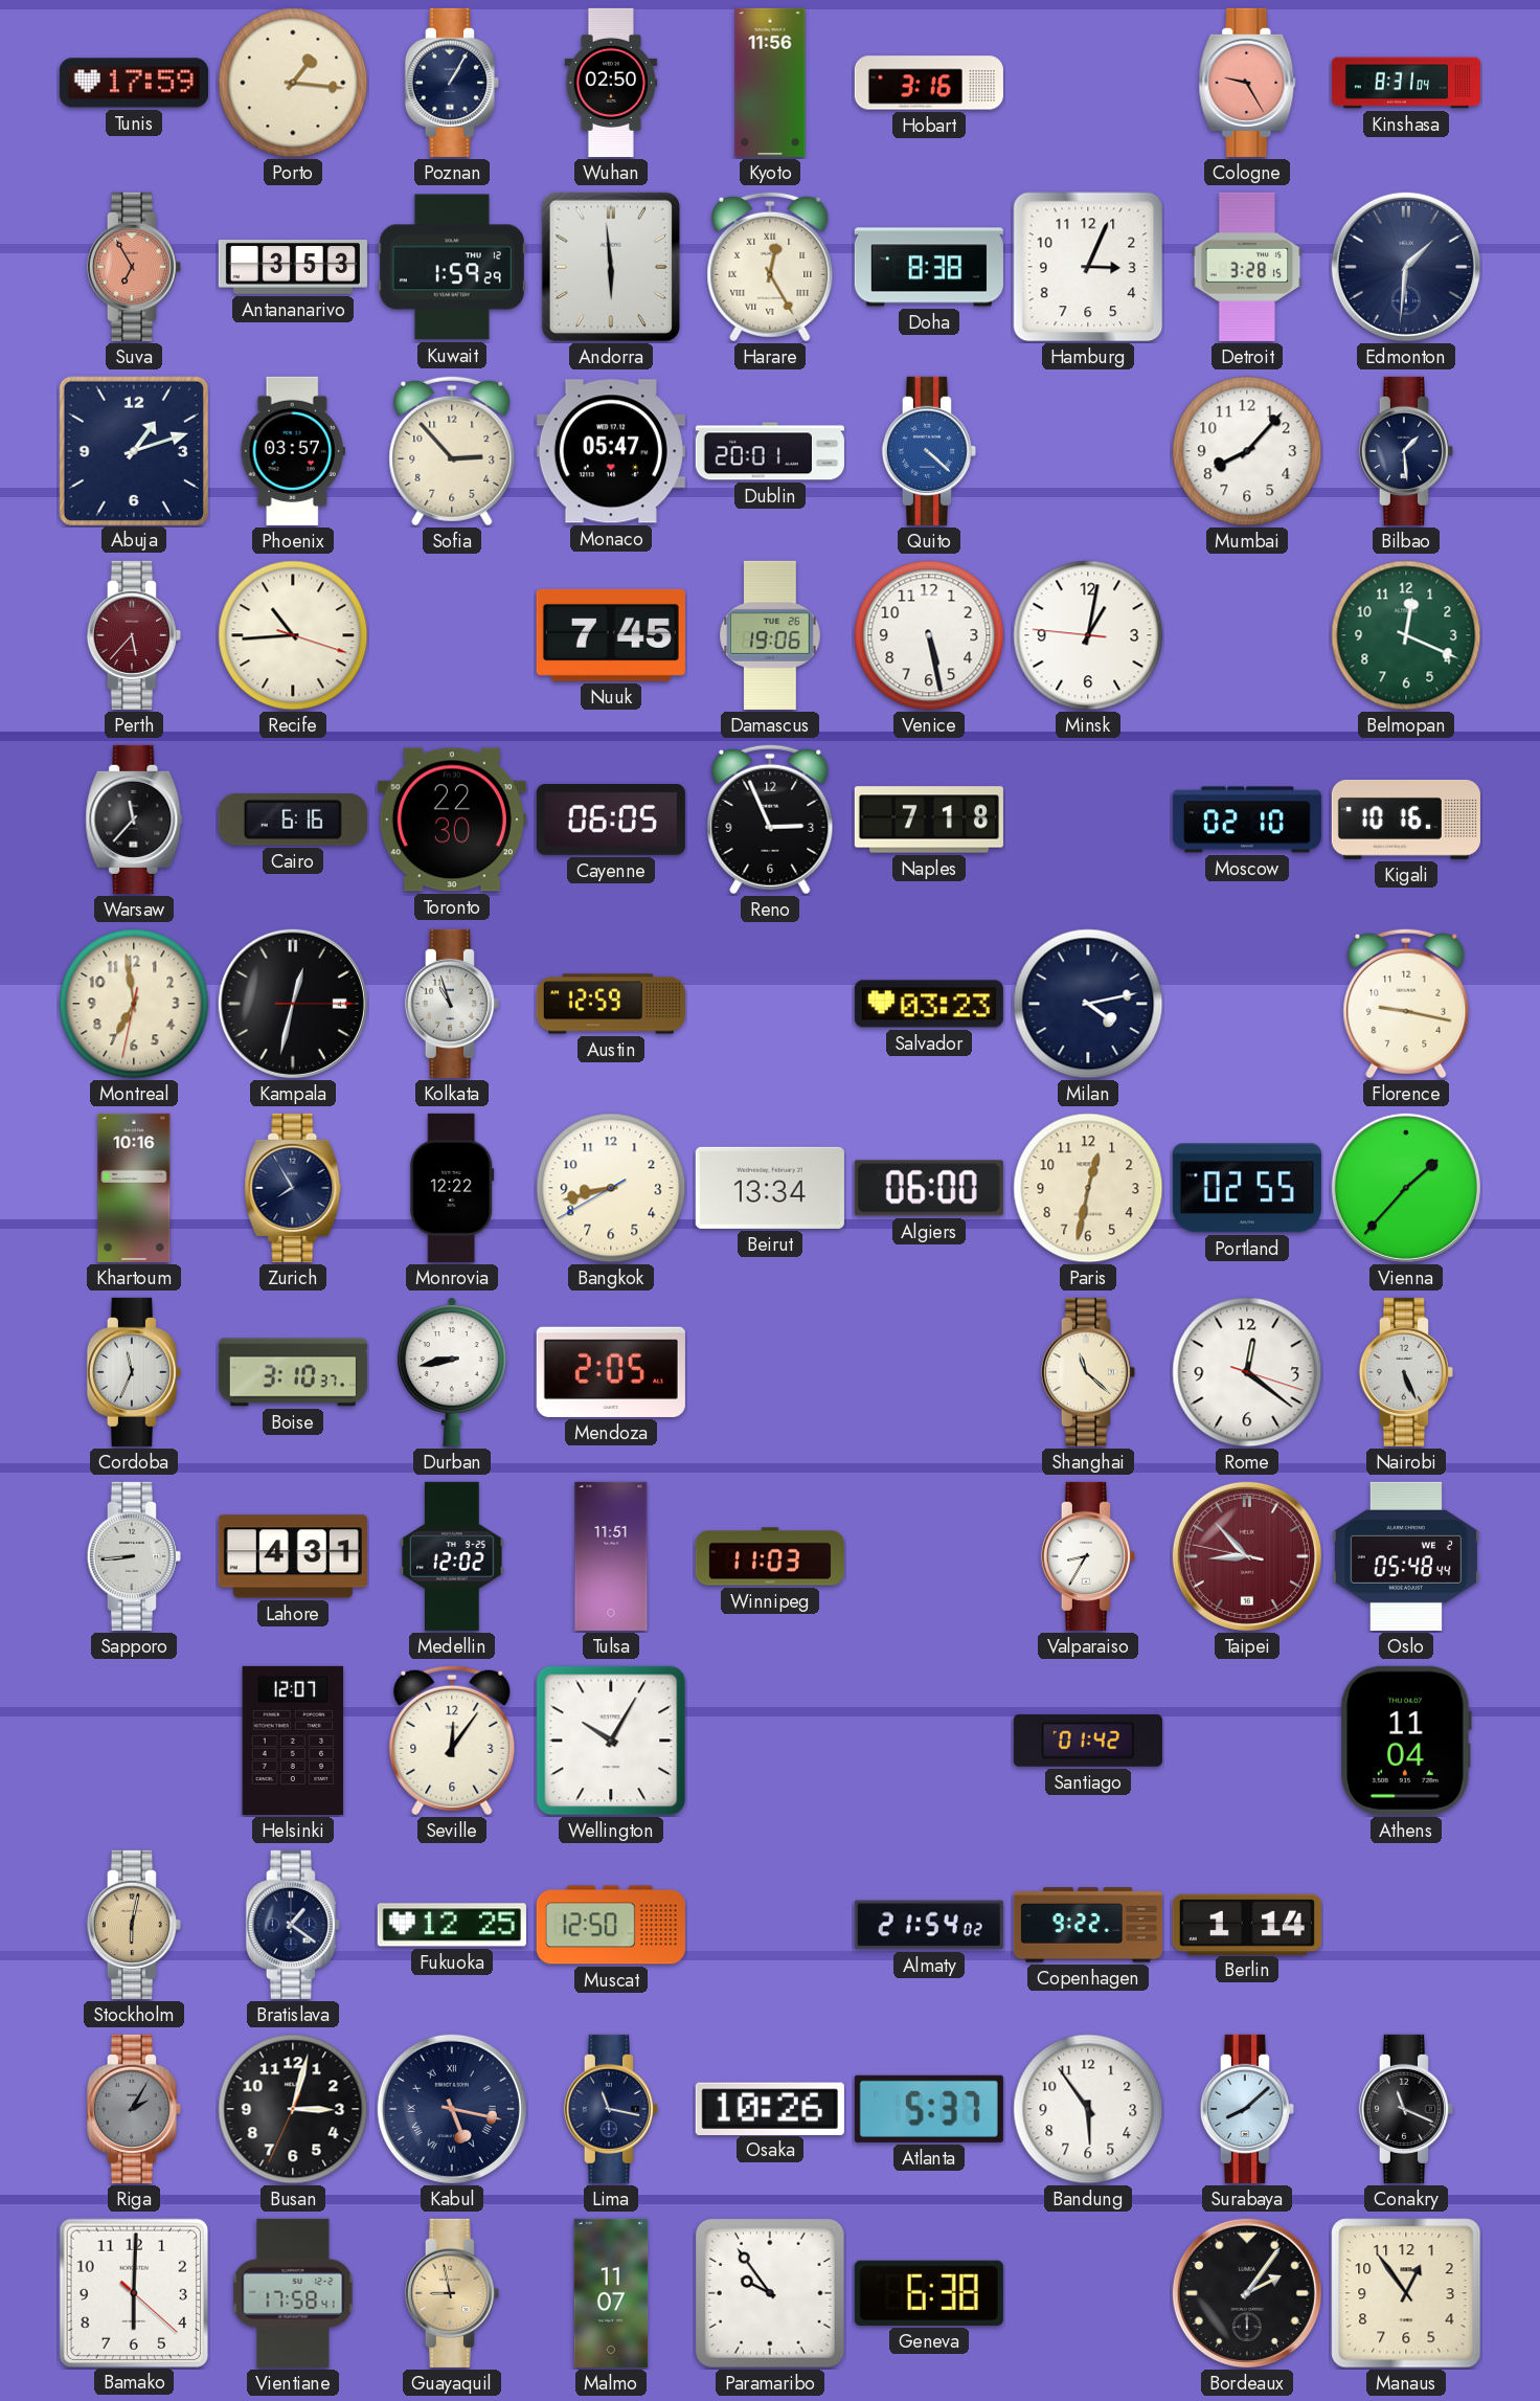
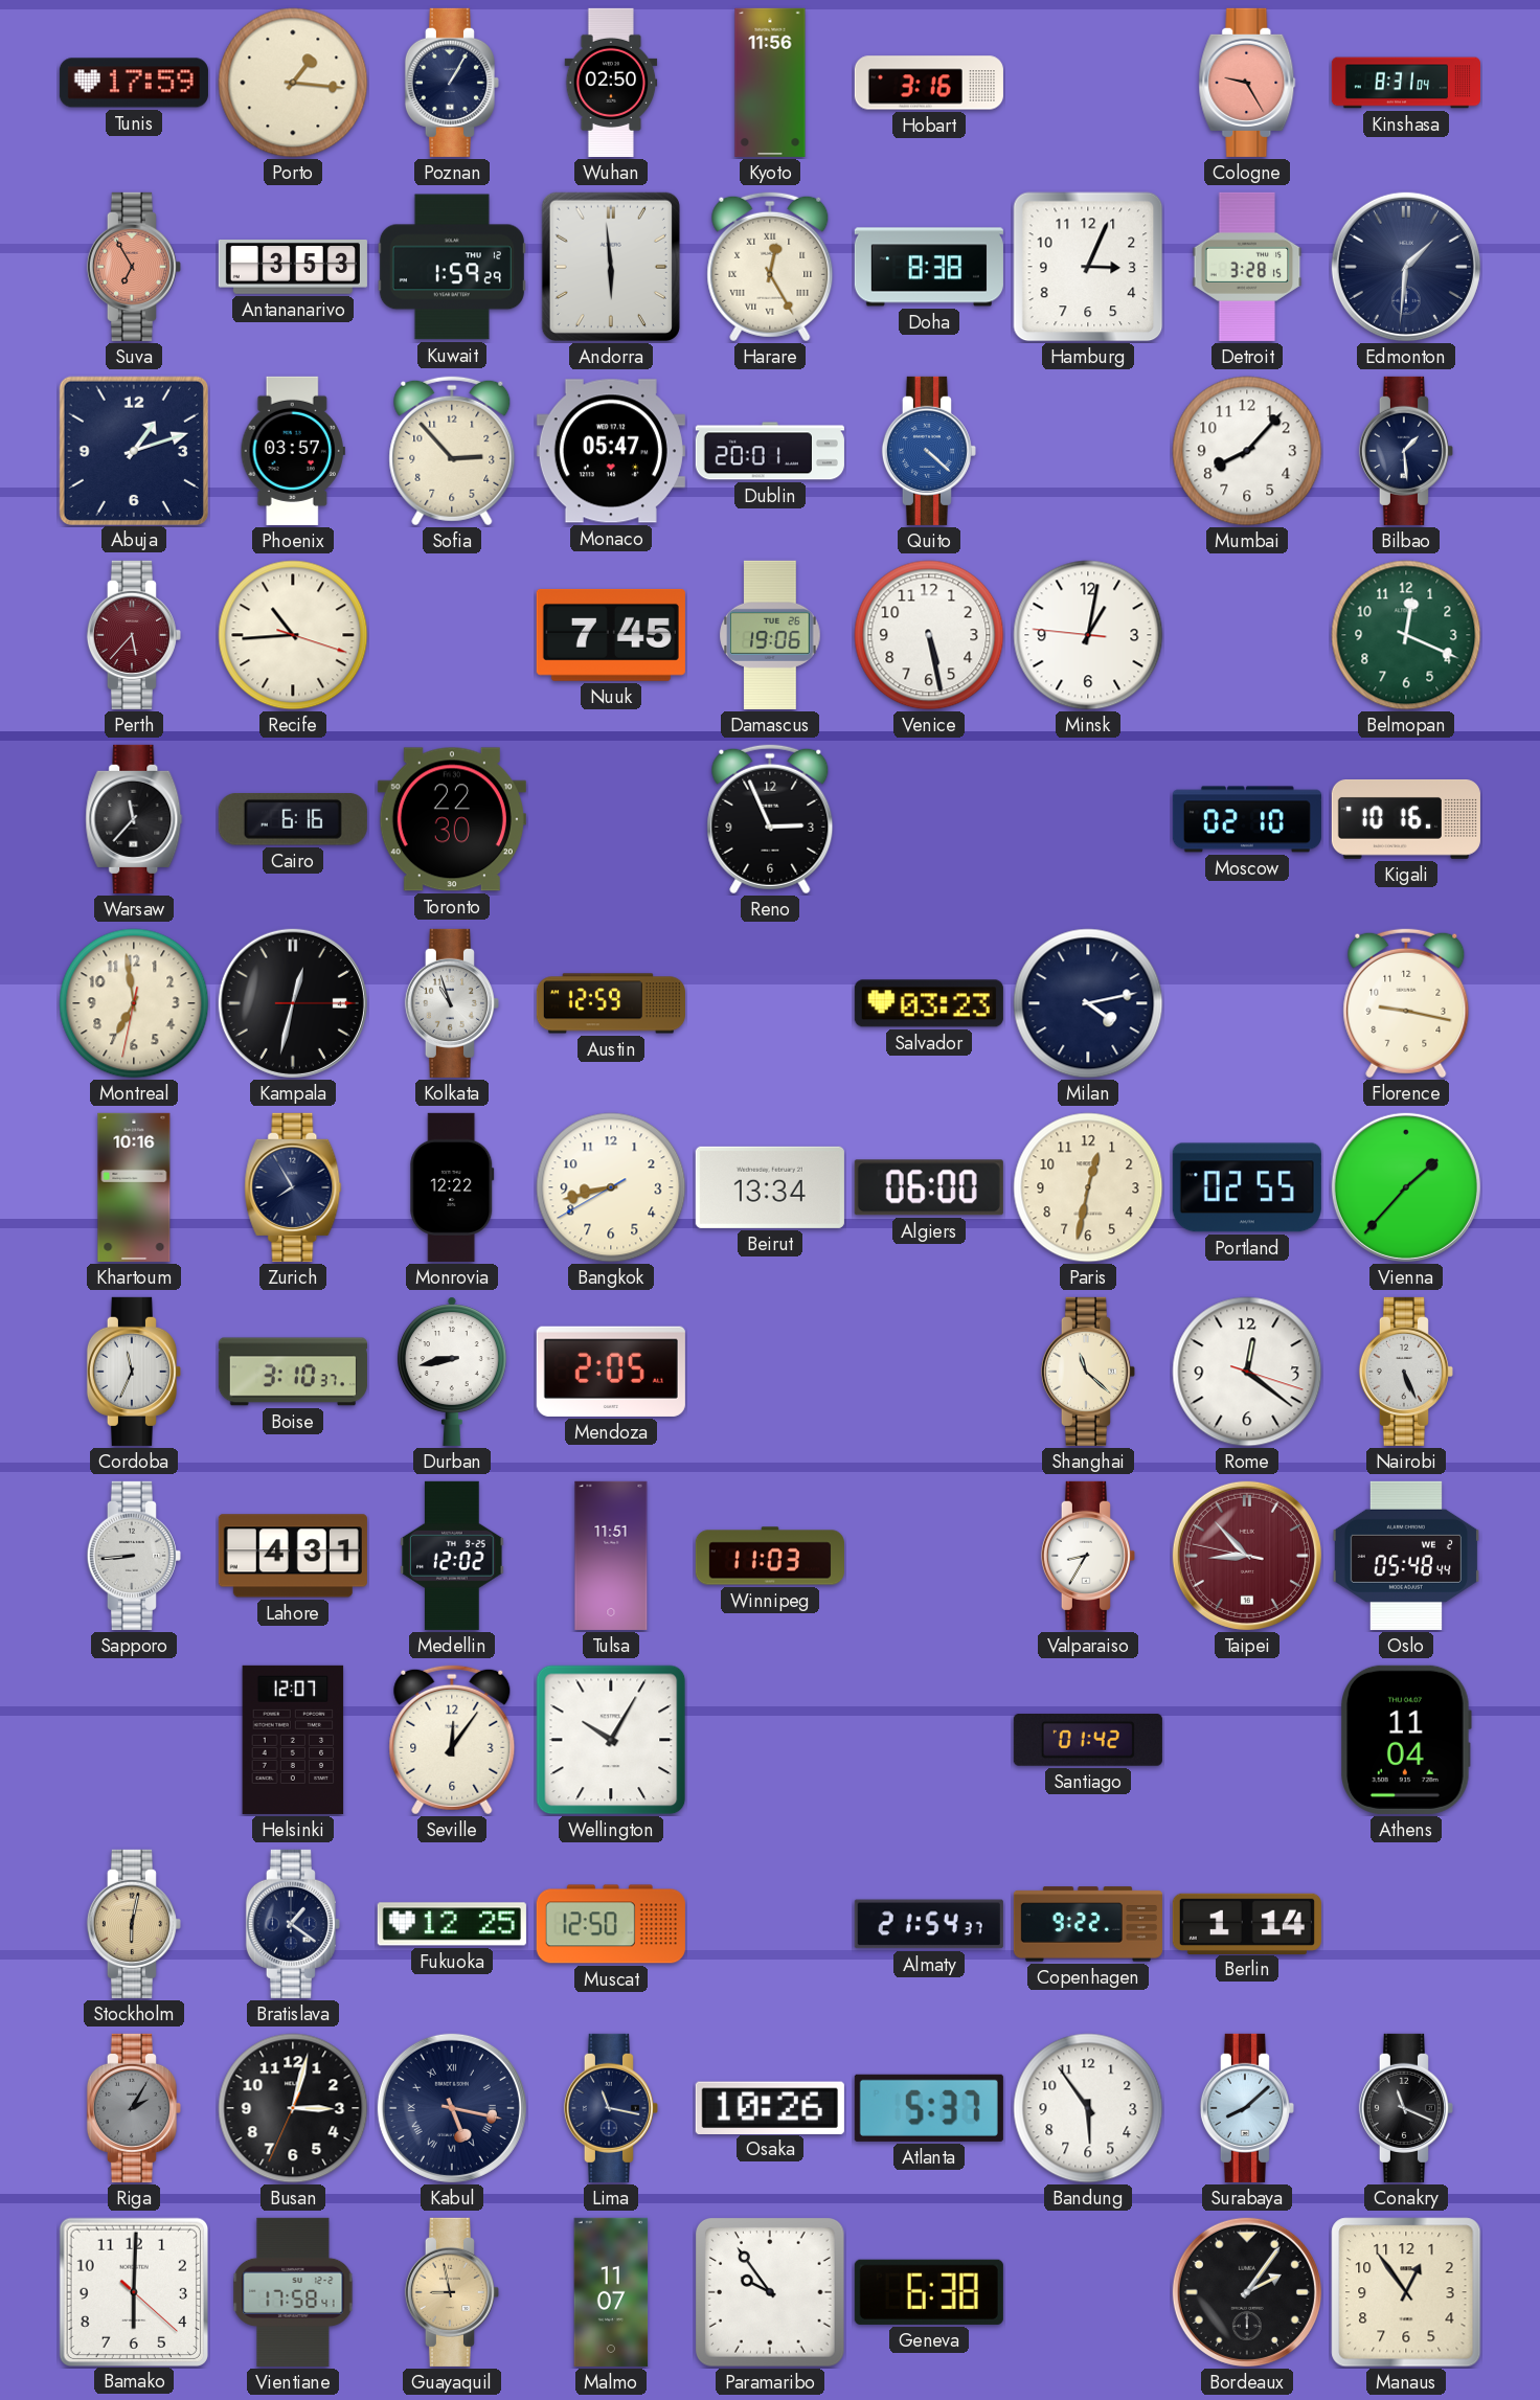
Cayenne: 06:05 -> none (611, 821)
Naples: 7:18 -> none (929, 820)
Almaty: 21:54:02 -> 21:54:37 (929, 1924)
